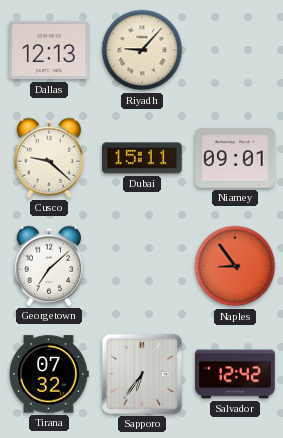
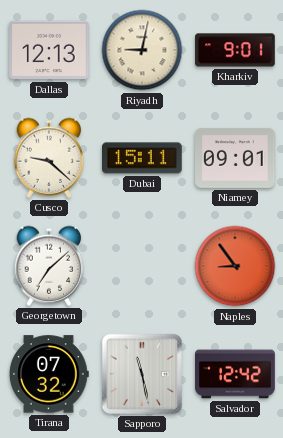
Riyadh: 9:07 -> 9:02 (142, 50)
Kharkiv: none -> 9:01 (235, 50)
Sapporo: 6:36 -> 11:28 (142, 374)
